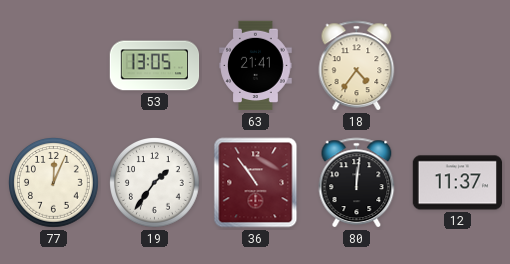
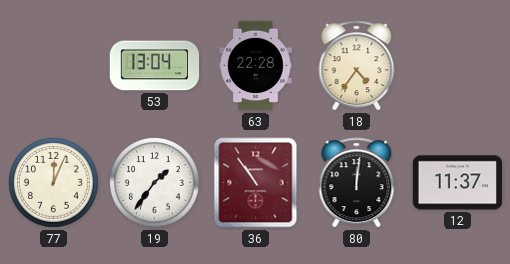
53: 13:05 -> 13:04 (155, 66)
63: 21:41 -> 22:28 (256, 66)
